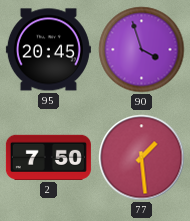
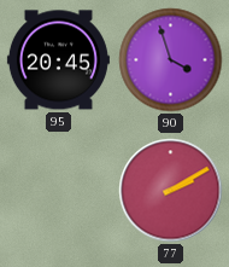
2: 7:50 -> none (48, 157)
77: 1:29 -> 2:10 (171, 191)
